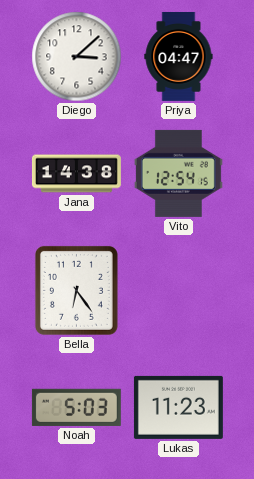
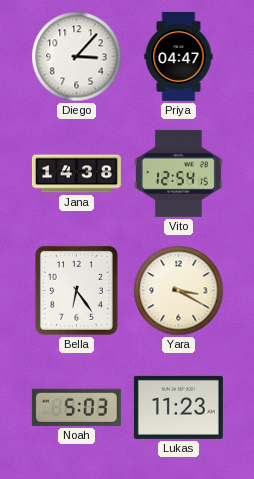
Diego: 3:08 -> 3:07 (77, 57)
Yara: none -> 3:20 (179, 291)
